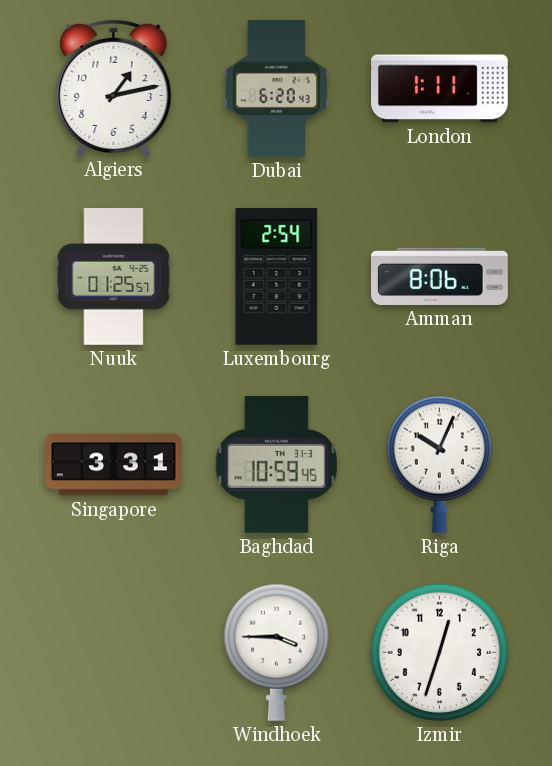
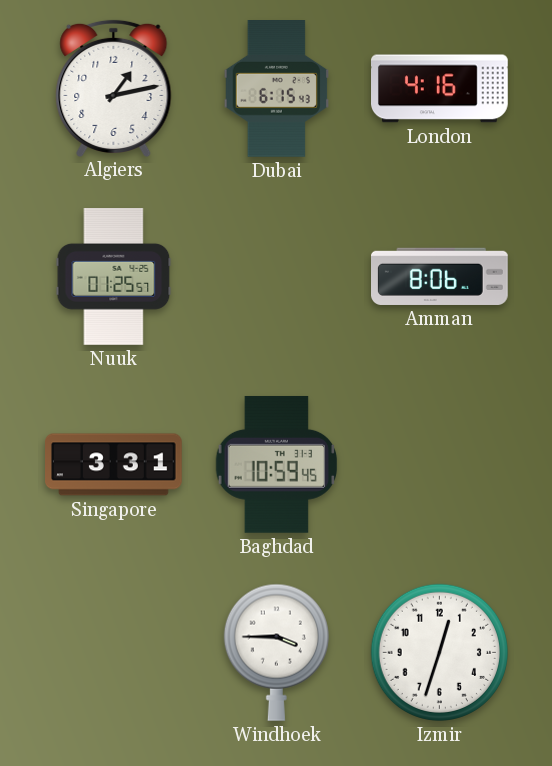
Dubai: 6:20 -> 6:15 (277, 89)
London: 1:11 -> 4:16 (440, 89)
Luxembourg: 2:54 -> none (277, 276)
Riga: 10:04 -> none (439, 464)
